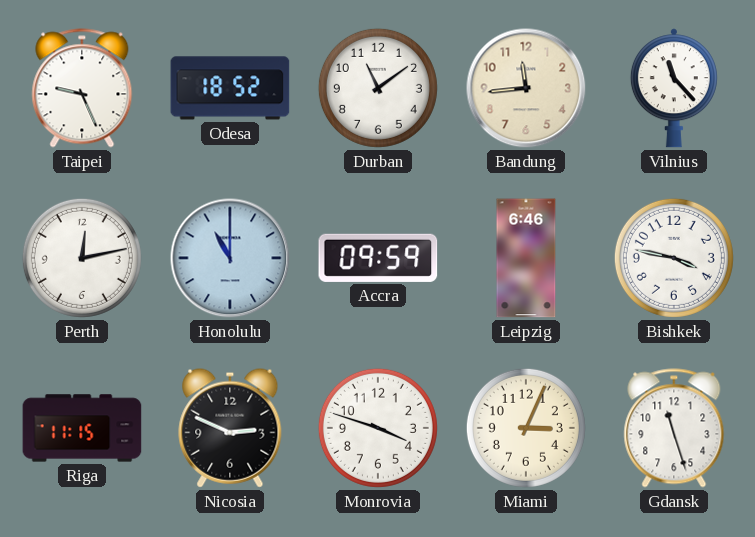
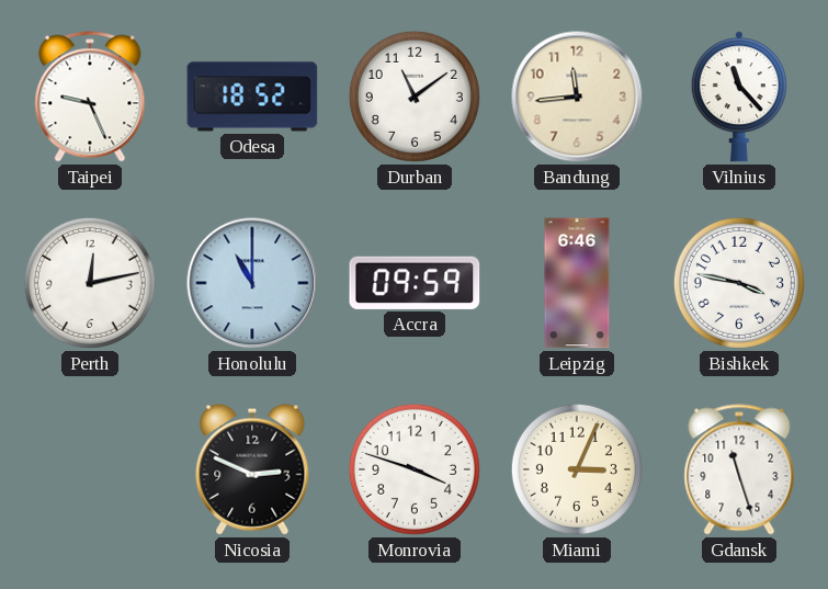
Riga: 11:15 -> none (82, 428)
